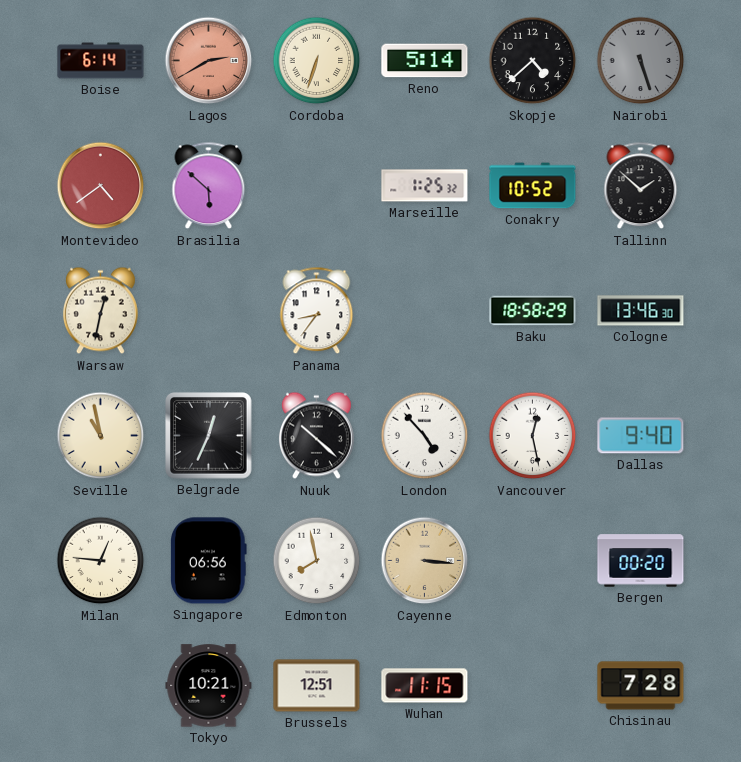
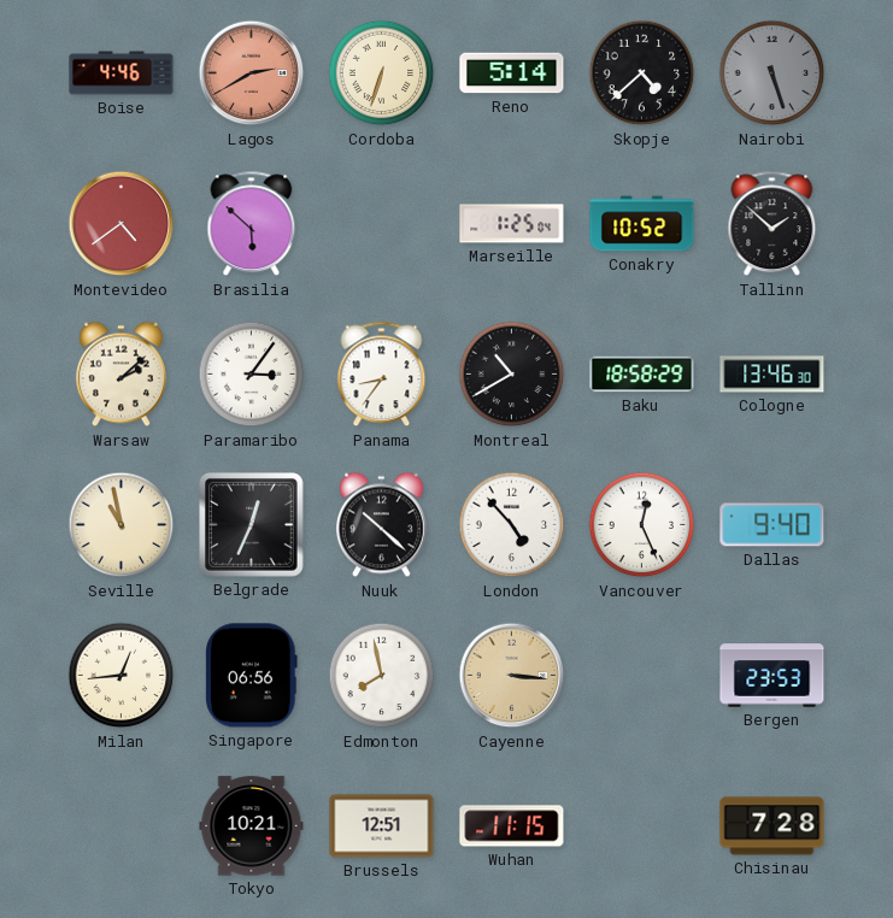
Boise: 6:14 -> 4:46 (122, 73)
Marseille: 1:25:32 -> 1:25:04 (512, 224)
Warsaw: 12:32 -> 2:08 (121, 375)
Paramaribo: none -> 3:06 (252, 375)
Montreal: none -> 10:40 (512, 375)
Vancouver: 12:28 -> 12:26 (642, 525)
Milan: 12:46 -> 12:44 (122, 676)
Bergen: 00:20 -> 23:53 (772, 676)
